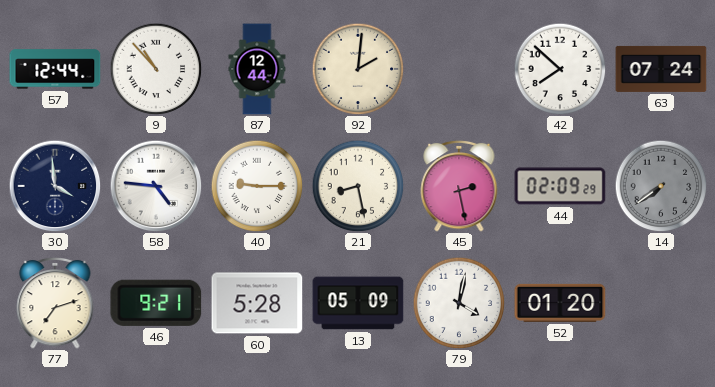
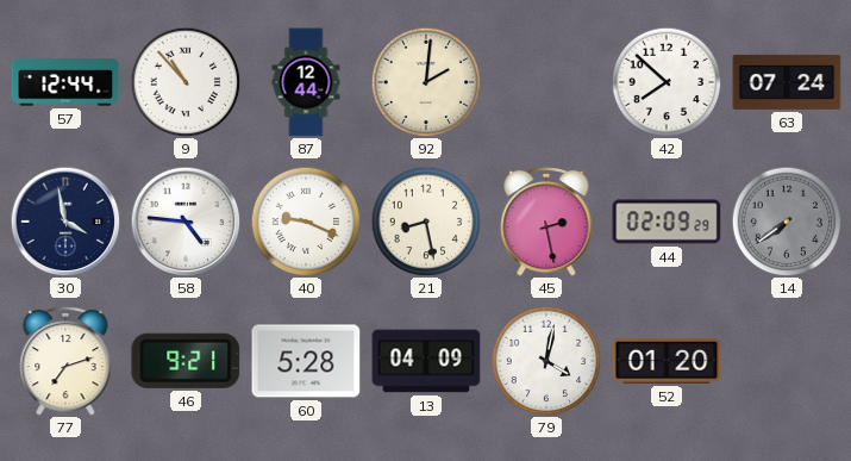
30: 3:59 -> 3:58 (65, 222)
40: 9:15 -> 9:19 (306, 222)
13: 05:09 -> 04:09 (426, 361)
